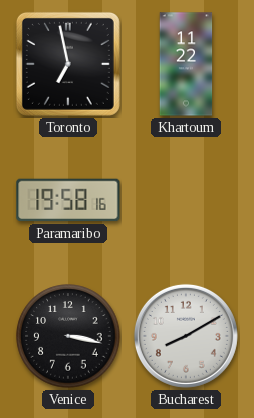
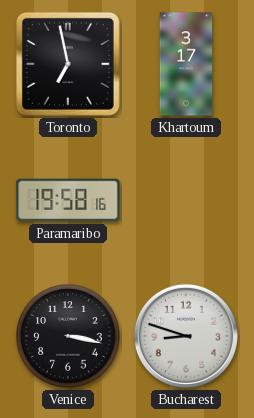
Khartoum: 11:22 -> 3:17 (186, 64)
Bucharest: 8:10 -> 8:48 (186, 336)
